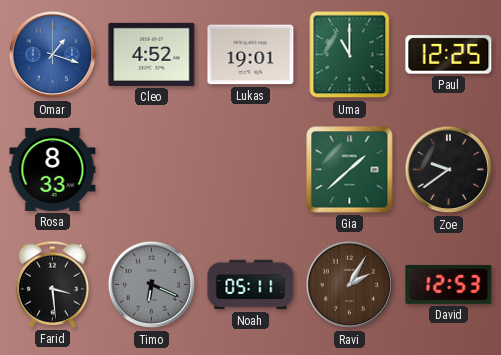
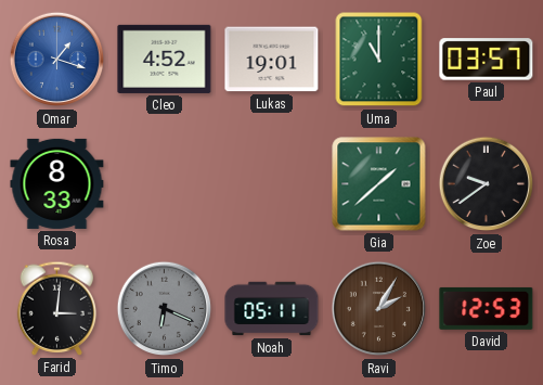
Paul: 12:25 -> 03:57 (487, 60)
Farid: 3:29 -> 3:01 (57, 308)
